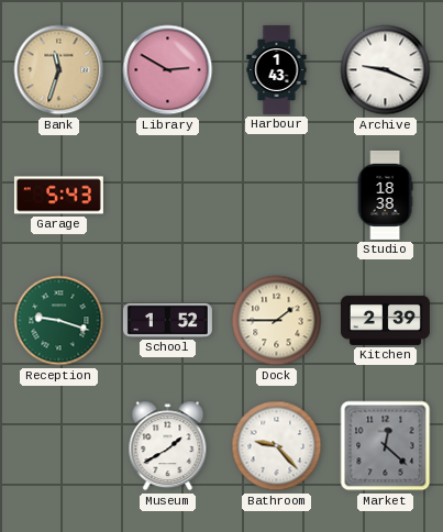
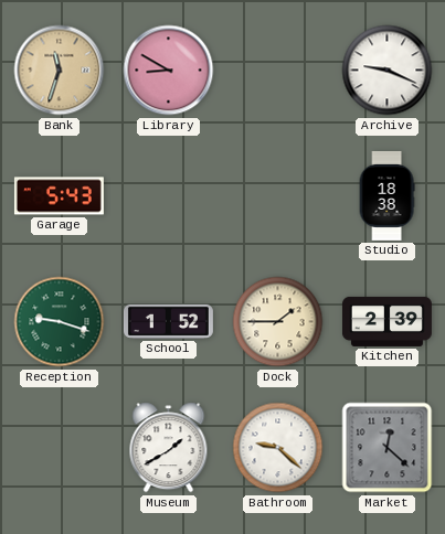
Library: 2:50 -> 8:50 (169, 71)
Harbour: 1:43 -> none (277, 69)
Bathroom: 9:23 -> 9:22 (278, 448)
